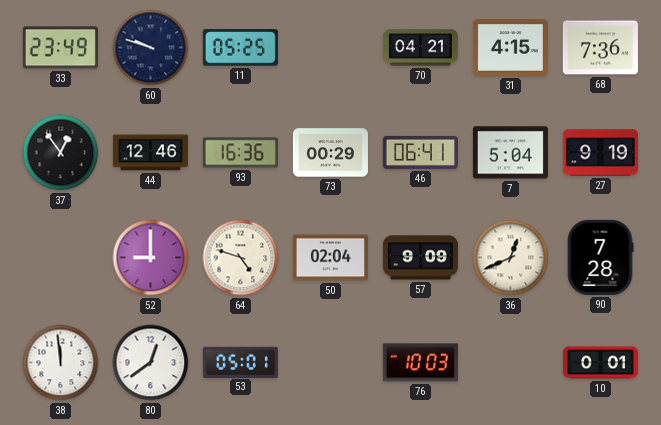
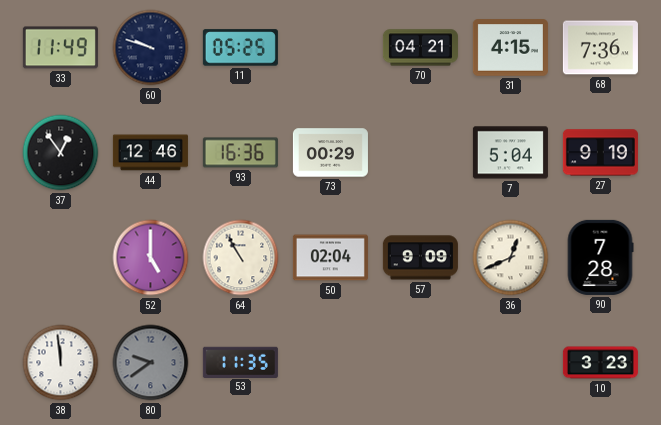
33: 23:49 -> 11:49 (60, 48)
46: 06:41 -> none (420, 152)
52: 9:00 -> 5:00 (151, 258)
64: 4:48 -> 10:55 (241, 258)
80: 12:39 -> 9:39 (151, 363)
80 dial: white -> grey (151, 363)
53: 05:01 -> 11:35 (240, 362)
76: 10:03 -> none (420, 363)
10: 0:01 -> 3:23 (600, 363)
